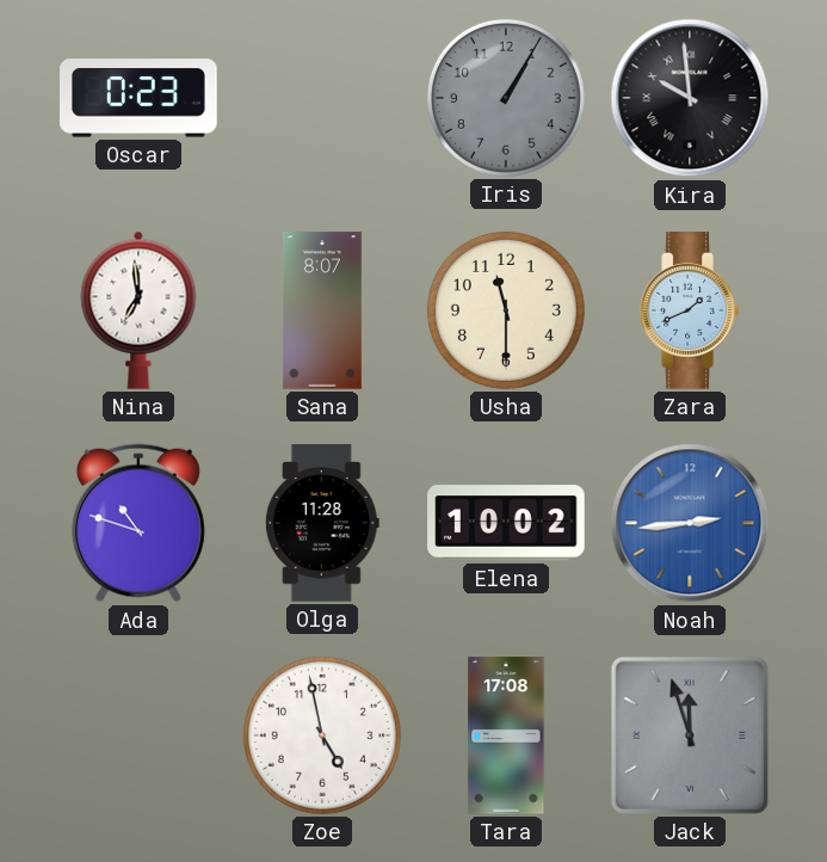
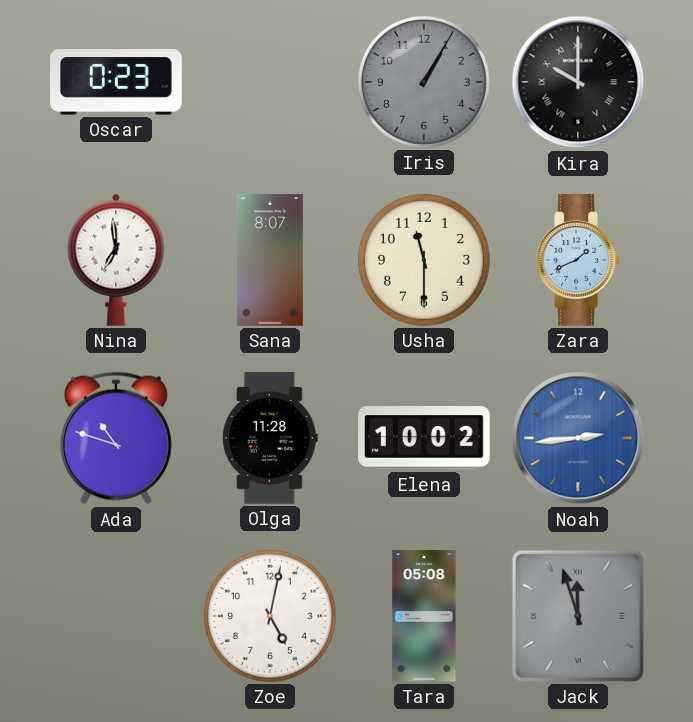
Kira: 9:59 -> 10:00 (578, 82)
Zoe: 4:58 -> 5:02 (270, 616)
Tara: 17:08 -> 05:08 (424, 616)
